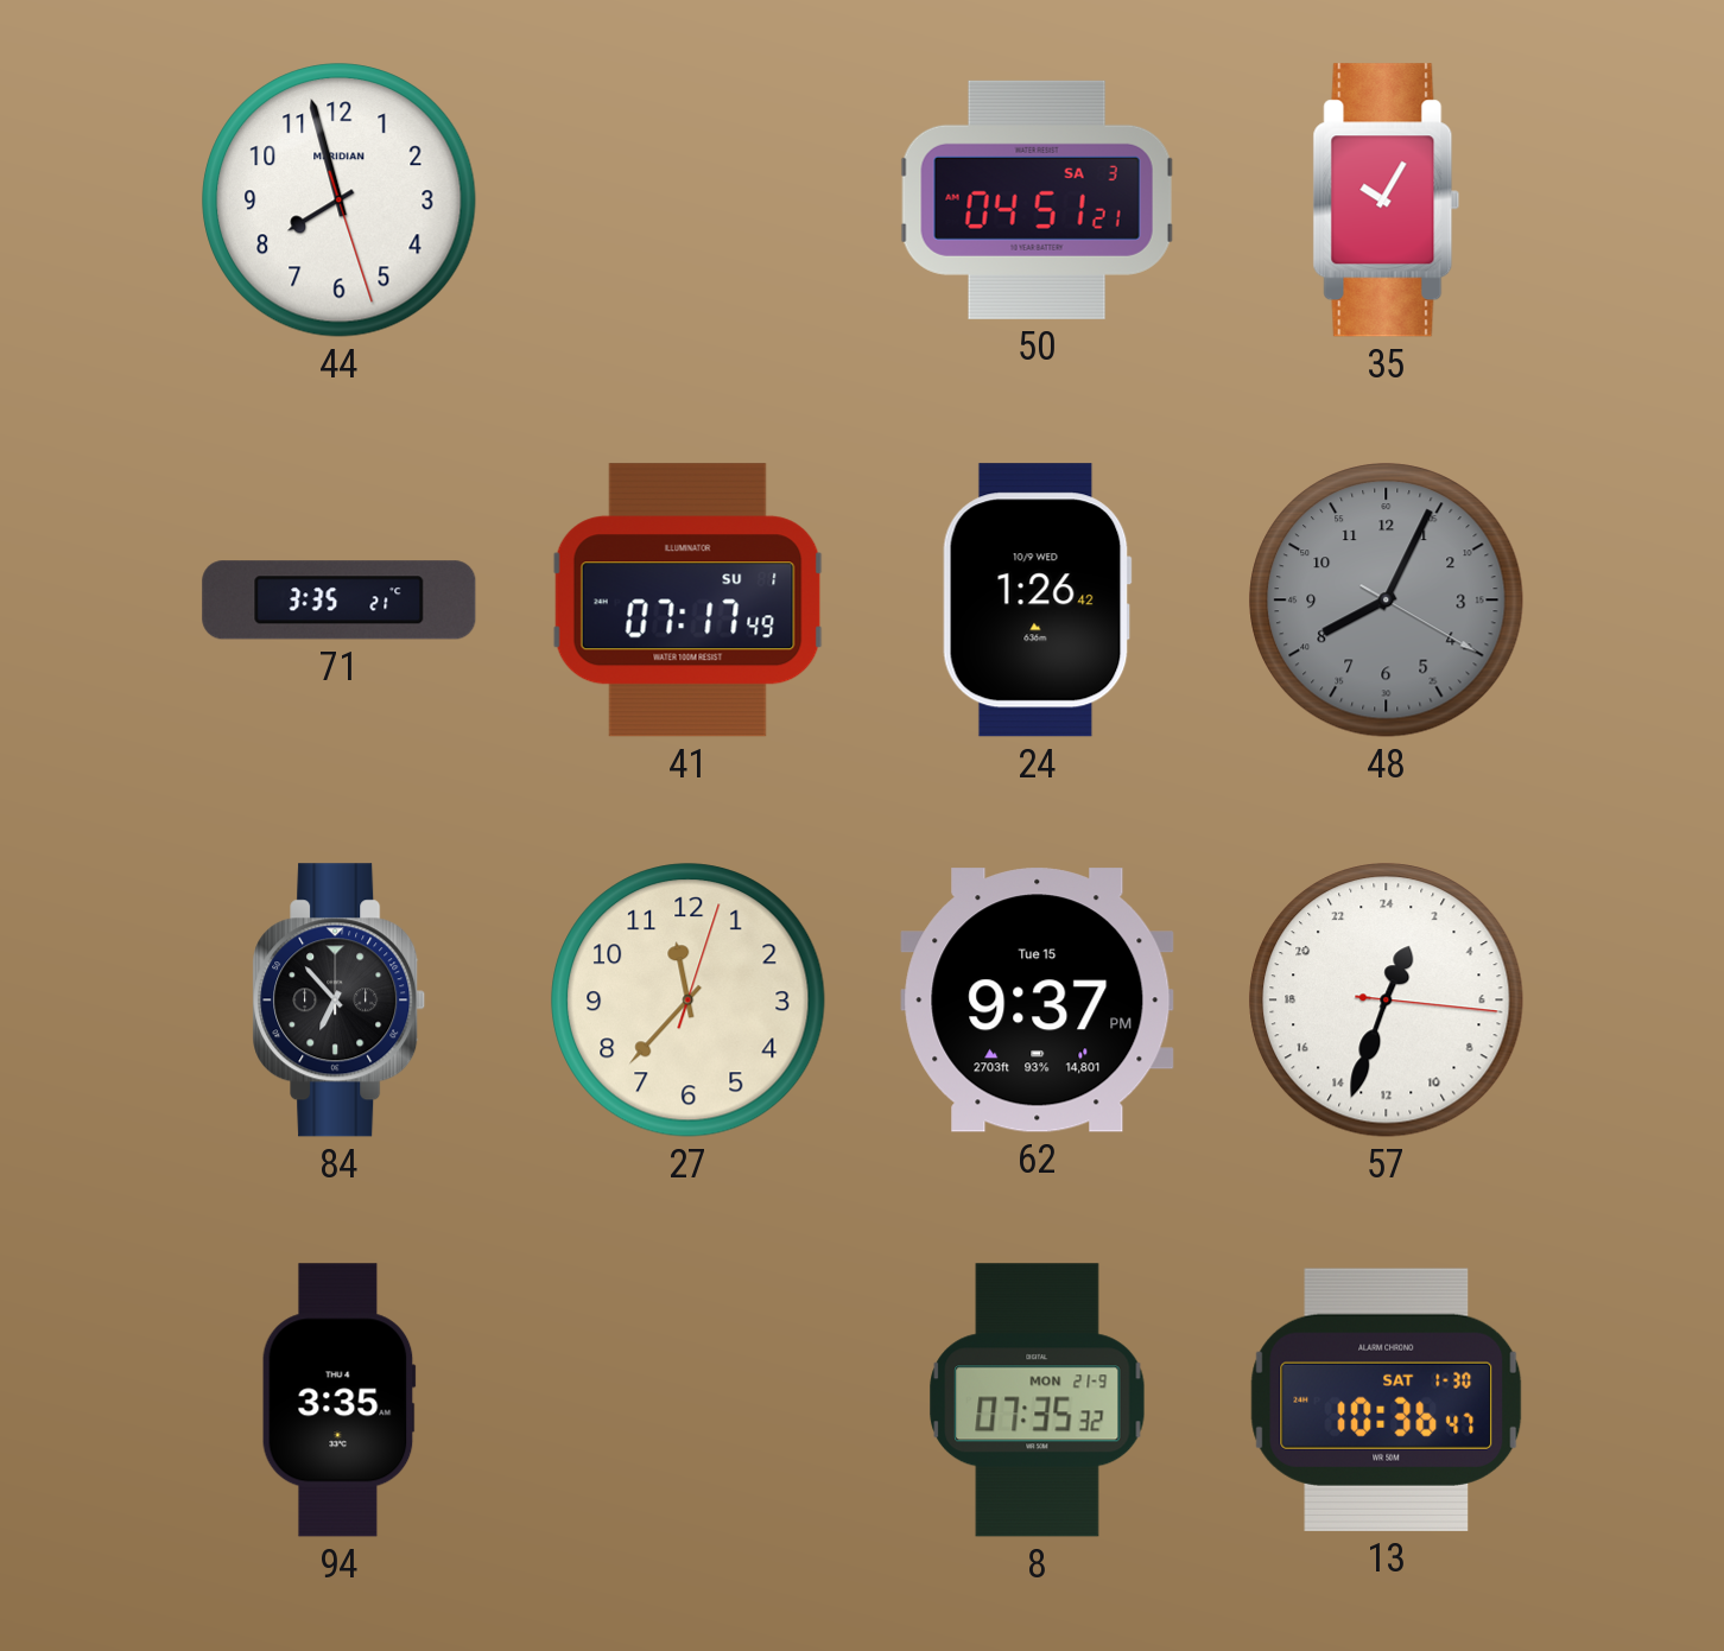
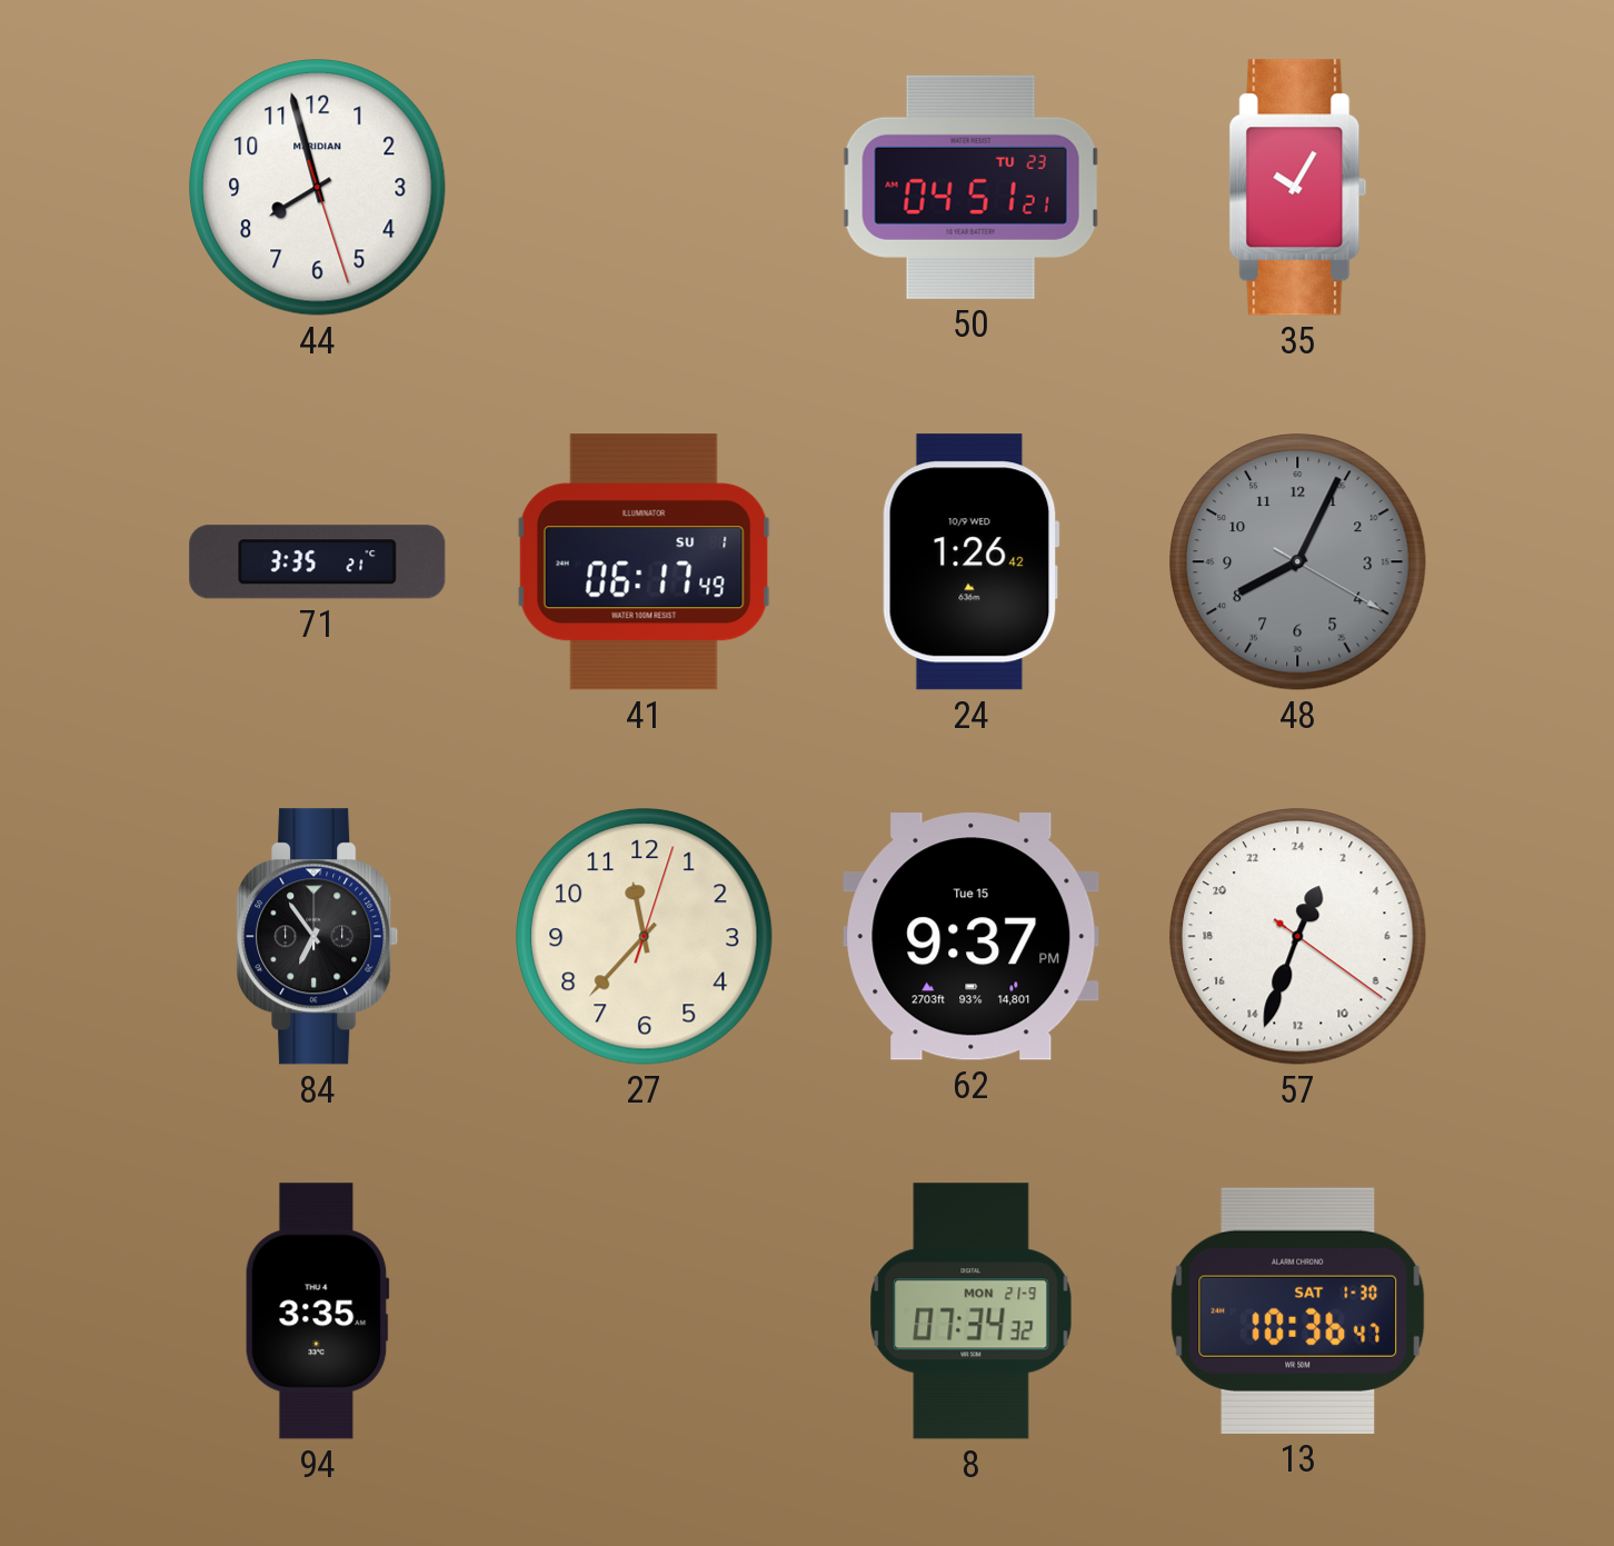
50 date: SA 3 -> TU 23 (970, 187)
41: 07:17 -> 06:17 (644, 562)
84: 6:53 -> 6:54 (318, 937)
57: 1:33:16 -> 1:33:21 (1298, 937)
8: 07:35 -> 07:34 (972, 1311)
